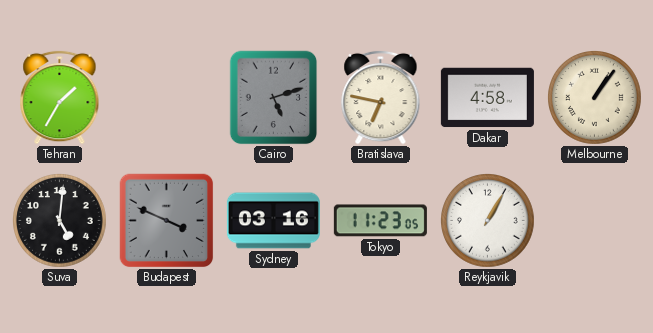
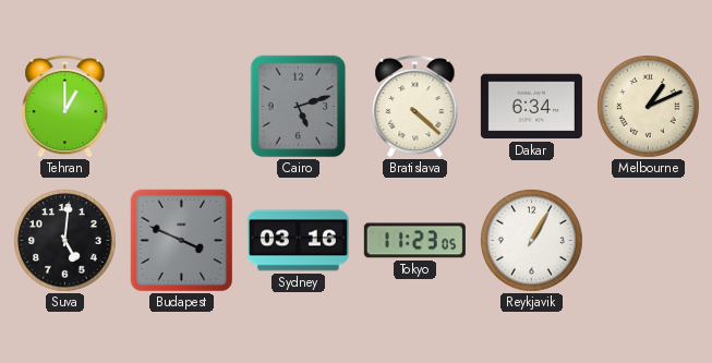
Tehran: 1:35 -> 1:00 (65, 106)
Bratislava: 6:47 -> 4:22 (415, 106)
Dakar: 4:58 -> 6:34 (531, 107)
Melbourne: 1:06 -> 1:11 (649, 107)
